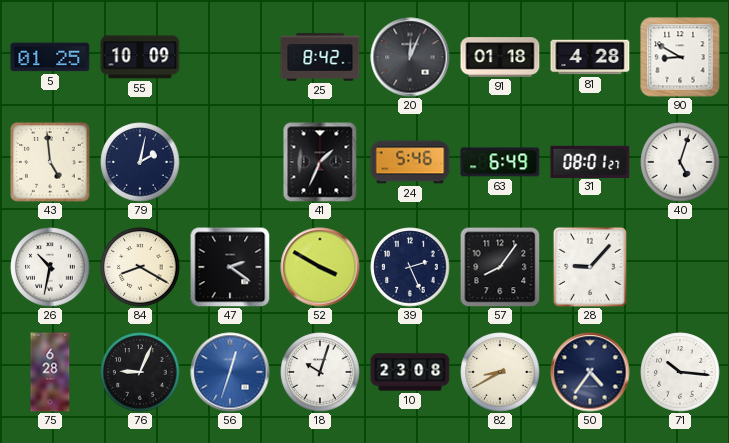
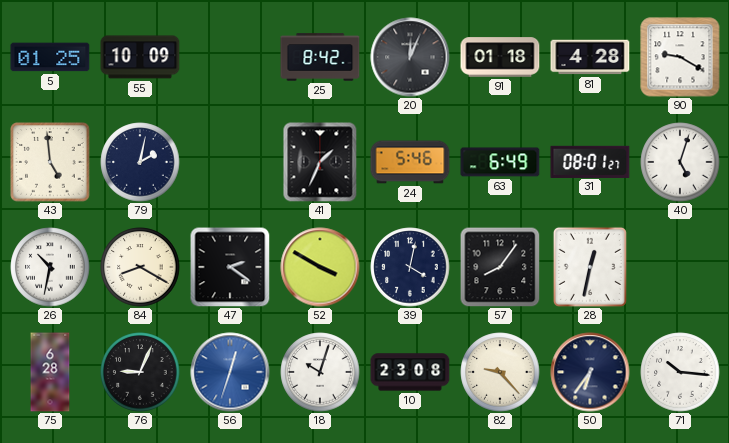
90: 8:50 -> 9:20 (680, 57)
39: 2:26 -> 4:02 (410, 267)
28: 9:07 -> 12:32 (590, 267)
82: 8:40 -> 9:23 (500, 372)
50: 4:36 -> 6:36 (590, 372)
